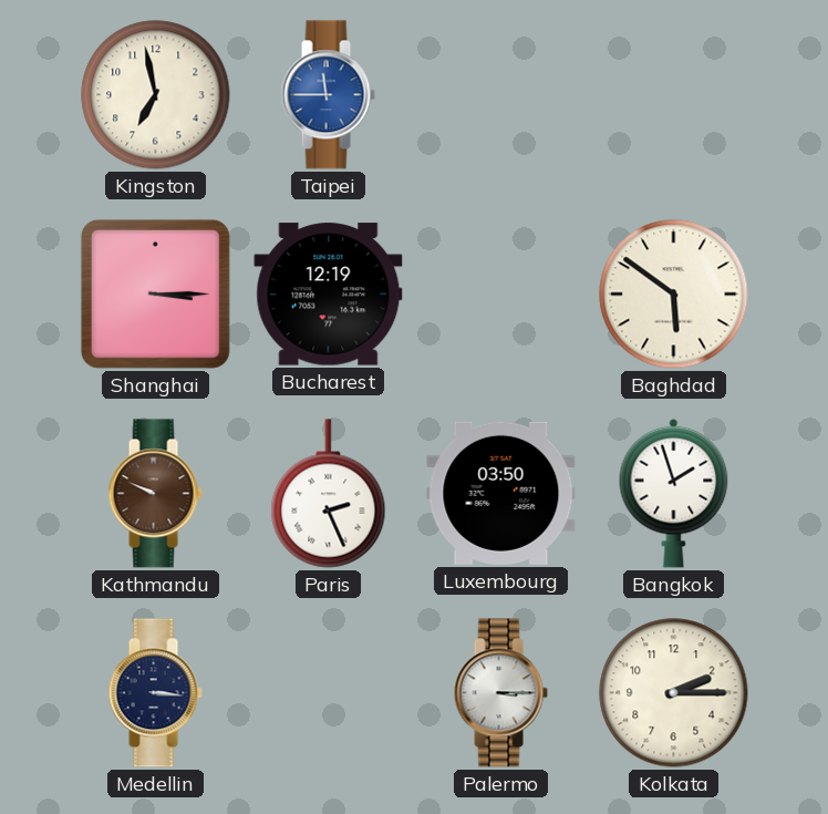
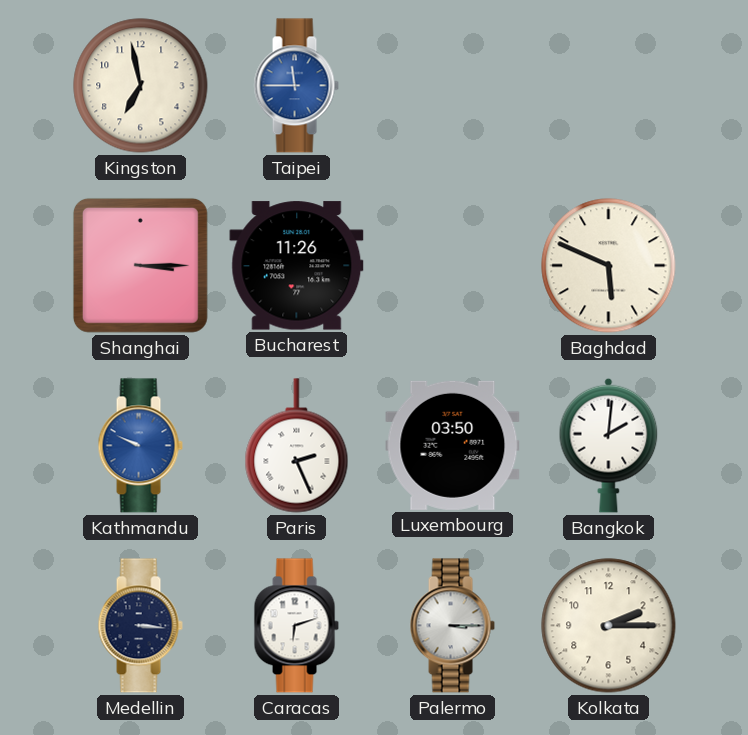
Bucharest: 12:19 -> 11:26 (297, 266)
Baghdad: 5:51 -> 5:49 (609, 266)
Kathmandu dial: brown -> blue (140, 446)
Bangkok: 1:57 -> 2:01 (609, 445)
Caracas: none -> 6:12 (296, 626)
